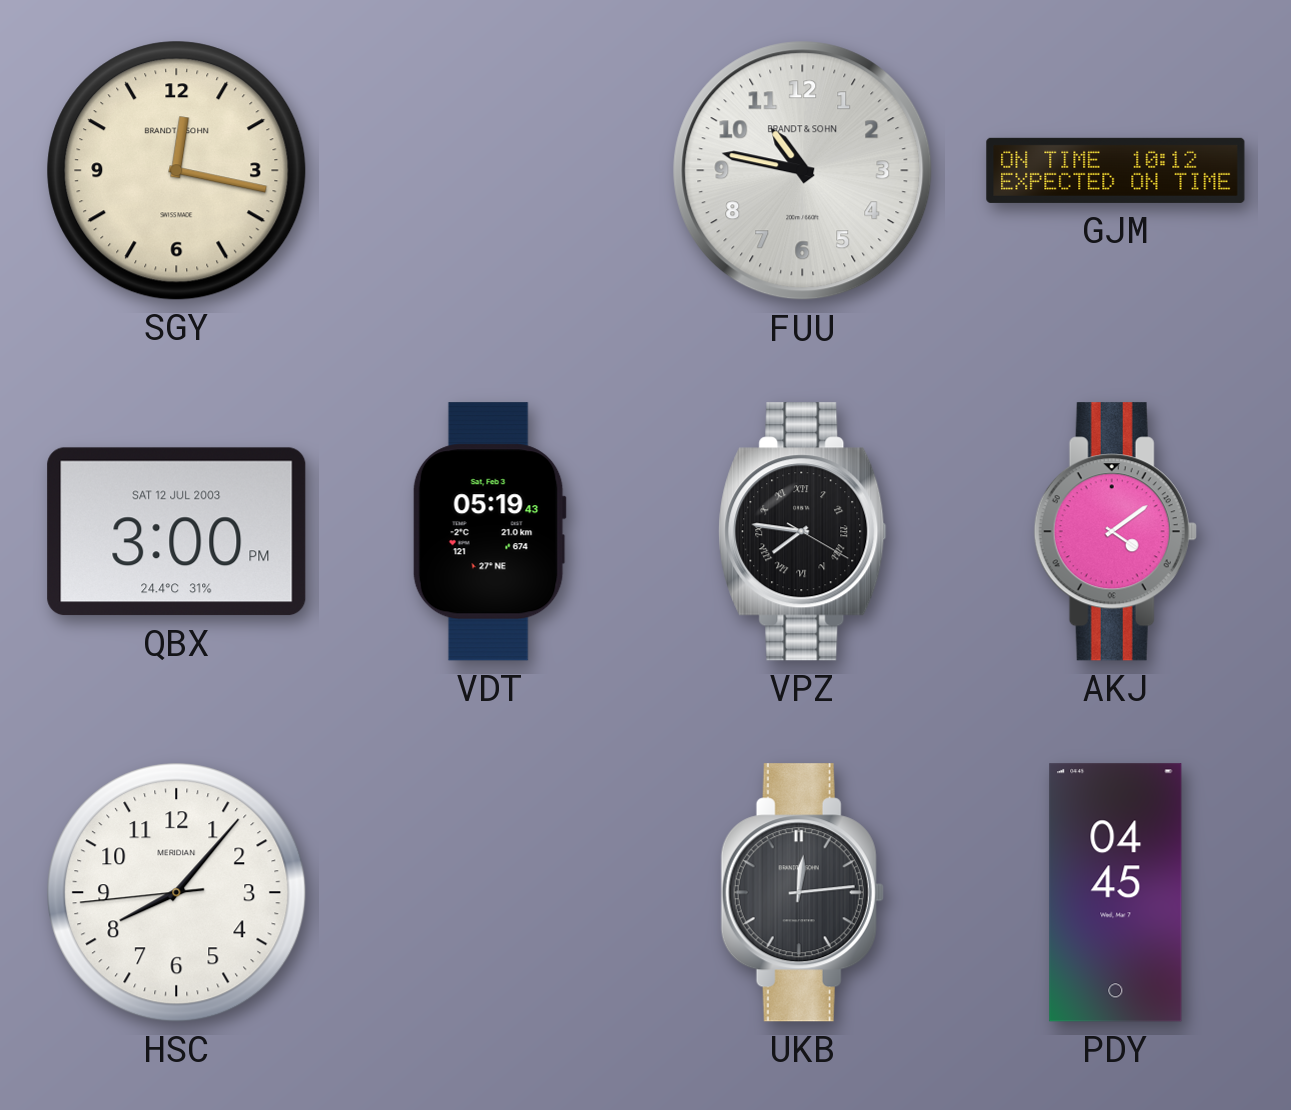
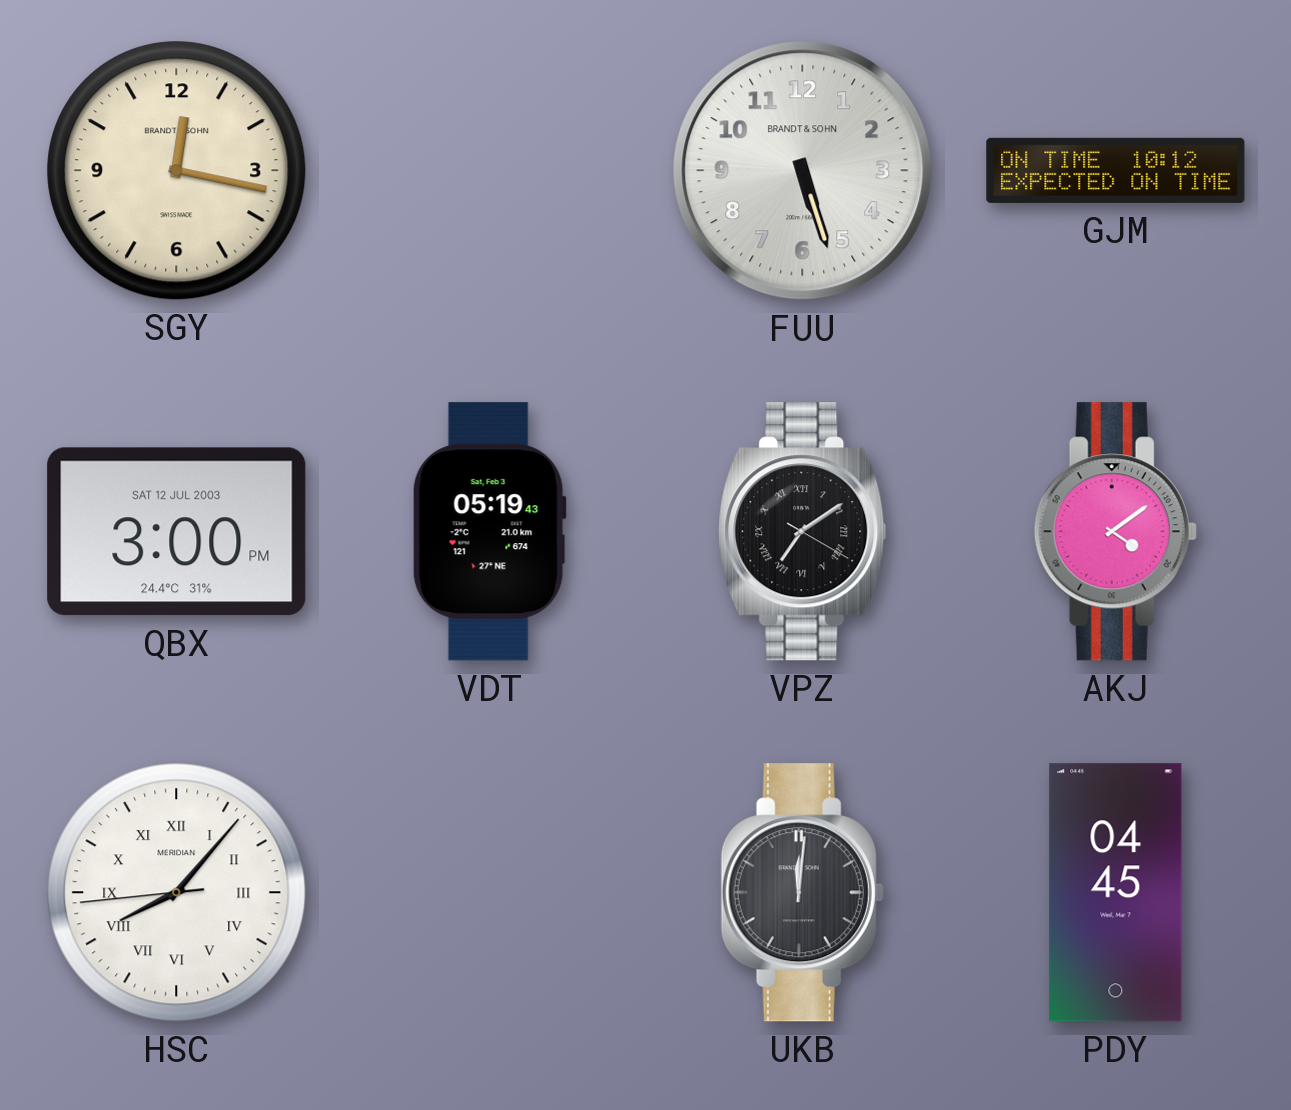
FUU: 10:47 -> 5:27 (803, 171)
VPZ: 7:46 -> 7:09 (803, 532)
HSC numerals: Arabic -> Roman (177, 893)
UKB: 12:14 -> 12:01 (802, 893)
